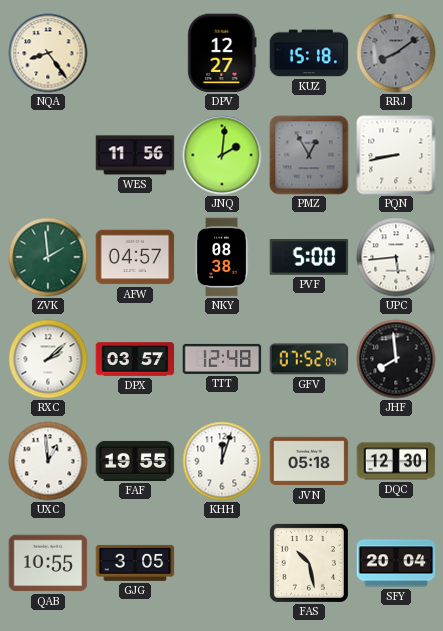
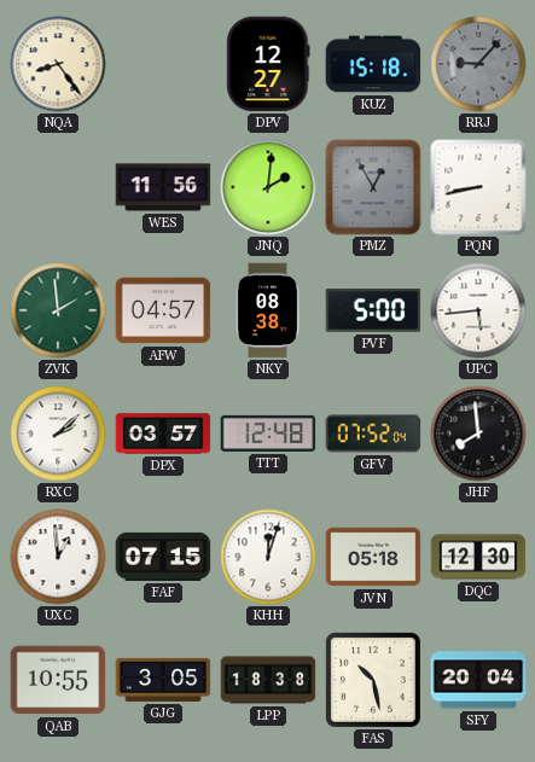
RRJ: 8:09 -> 9:07 (478, 64)
FAF: 19:55 -> 07:15 (163, 557)
LPP: none -> 18:38 (268, 680)
